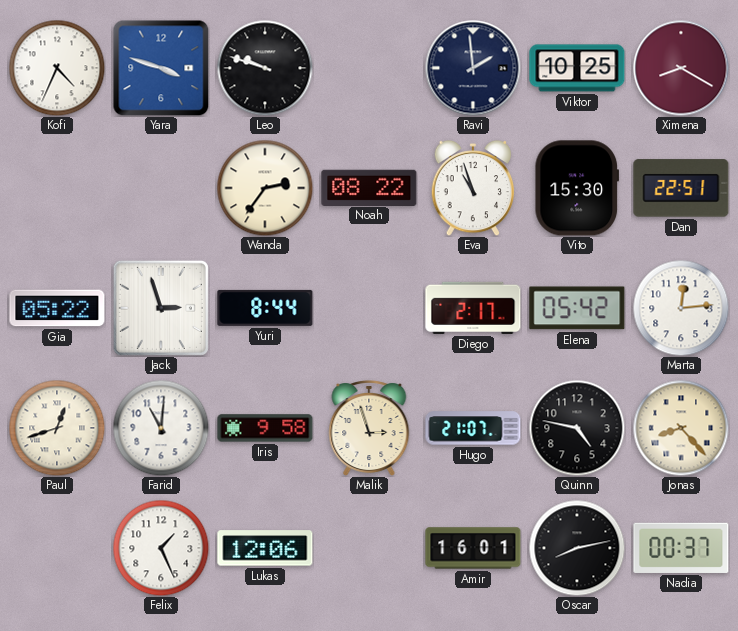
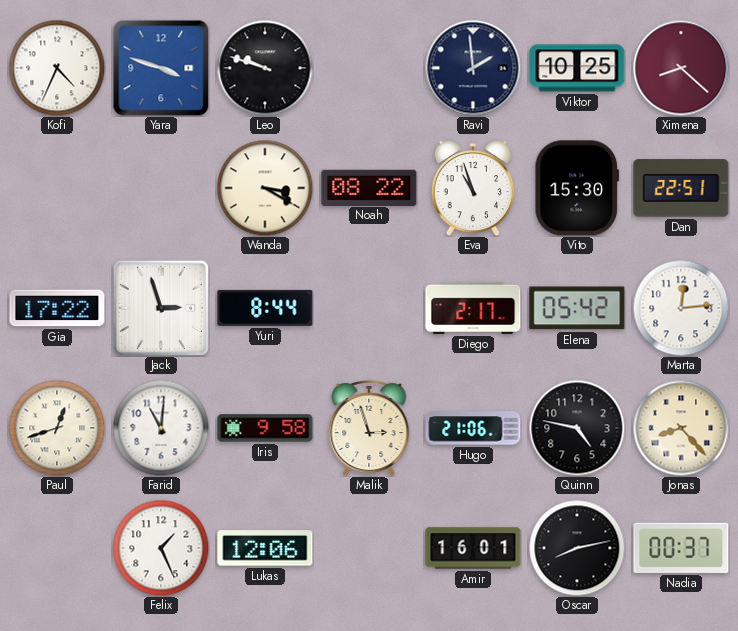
Ximena: 8:20 -> 8:22 (681, 68)
Wanda: 2:36 -> 3:20 (265, 188)
Gia: 05:22 -> 17:22 (57, 308)
Hugo: 21:07 -> 21:06 (473, 428)
